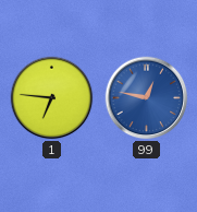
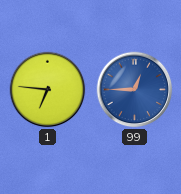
99: 12:47 -> 12:45 (135, 90)
